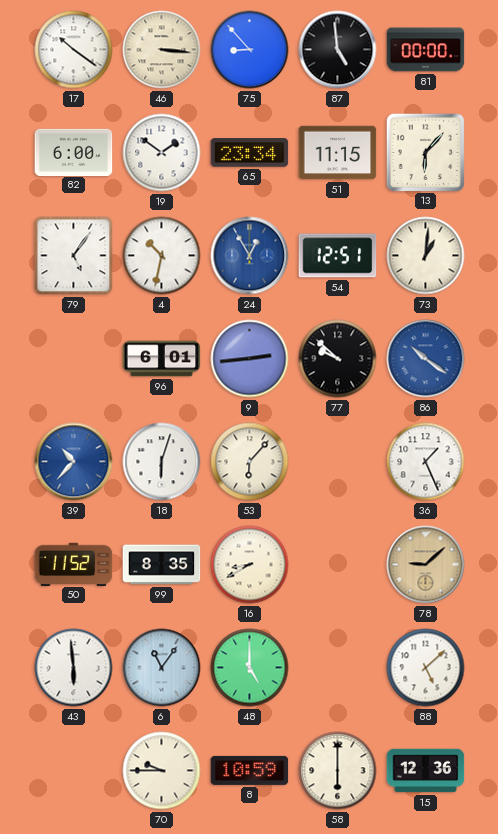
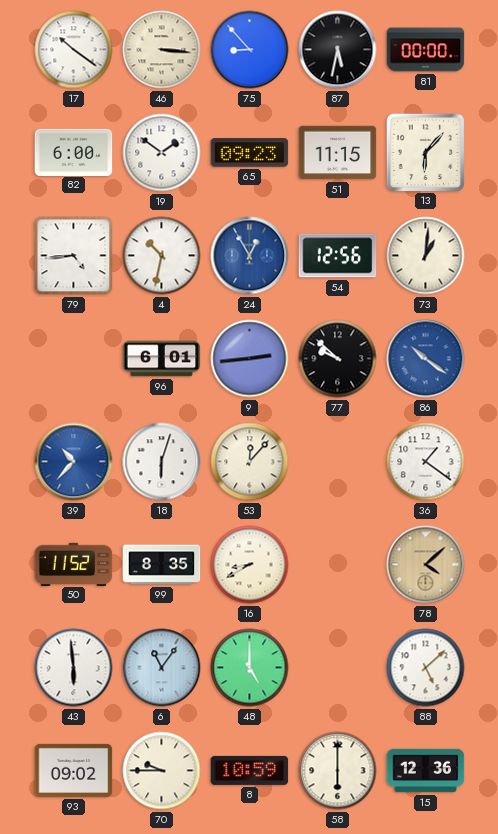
87: 4:59 -> 5:32 (338, 50)
65: 23:34 -> 09:23 (250, 153)
79: 5:06 -> 4:44 (74, 256)
54: 12:51 -> 12:56 (338, 256)
53: 6:07 -> 12:07 (250, 462)
36: 1:26 -> 1:21 (426, 462)
78: 9:08 -> 4:08 (426, 565)
93: none -> 09:02 (74, 770)
